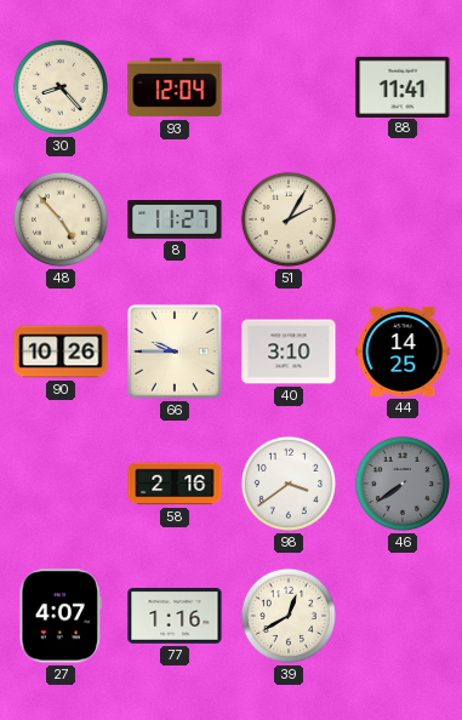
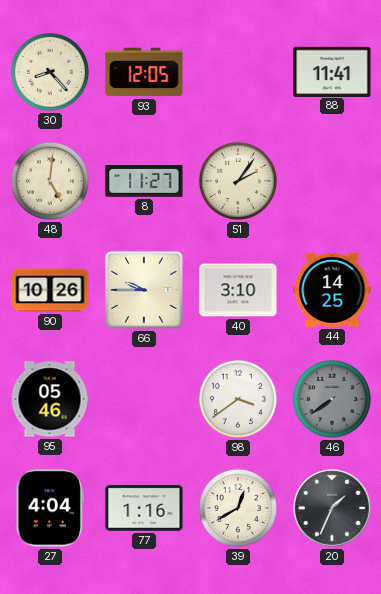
93: 12:04 -> 12:05 (144, 72)
48: 4:53 -> 5:01 (50, 181)
51: 2:05 -> 2:06 (238, 181)
95: none -> 05:46 (50, 399)
58: 2:16 -> none (175, 484)
27: 4:07 -> 4:04 (49, 508)
20: none -> 1:34 (333, 509)
